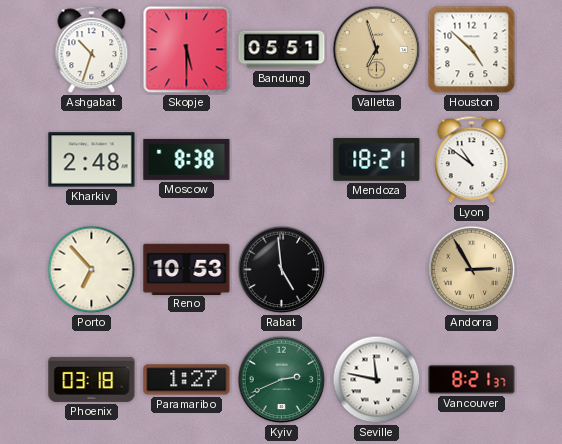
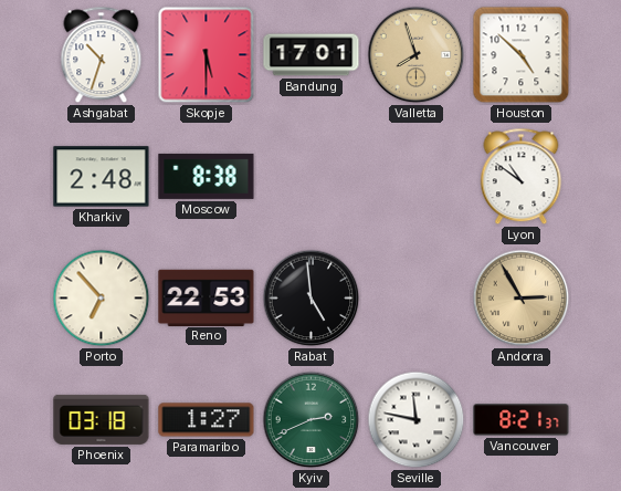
Bandung: 05:51 -> 17:01 (312, 55)
Valletta: 6:57 -> 7:57 (417, 55)
Mendoza: 18:21 -> none (377, 159)
Reno: 10:53 -> 22:53 (207, 297)
